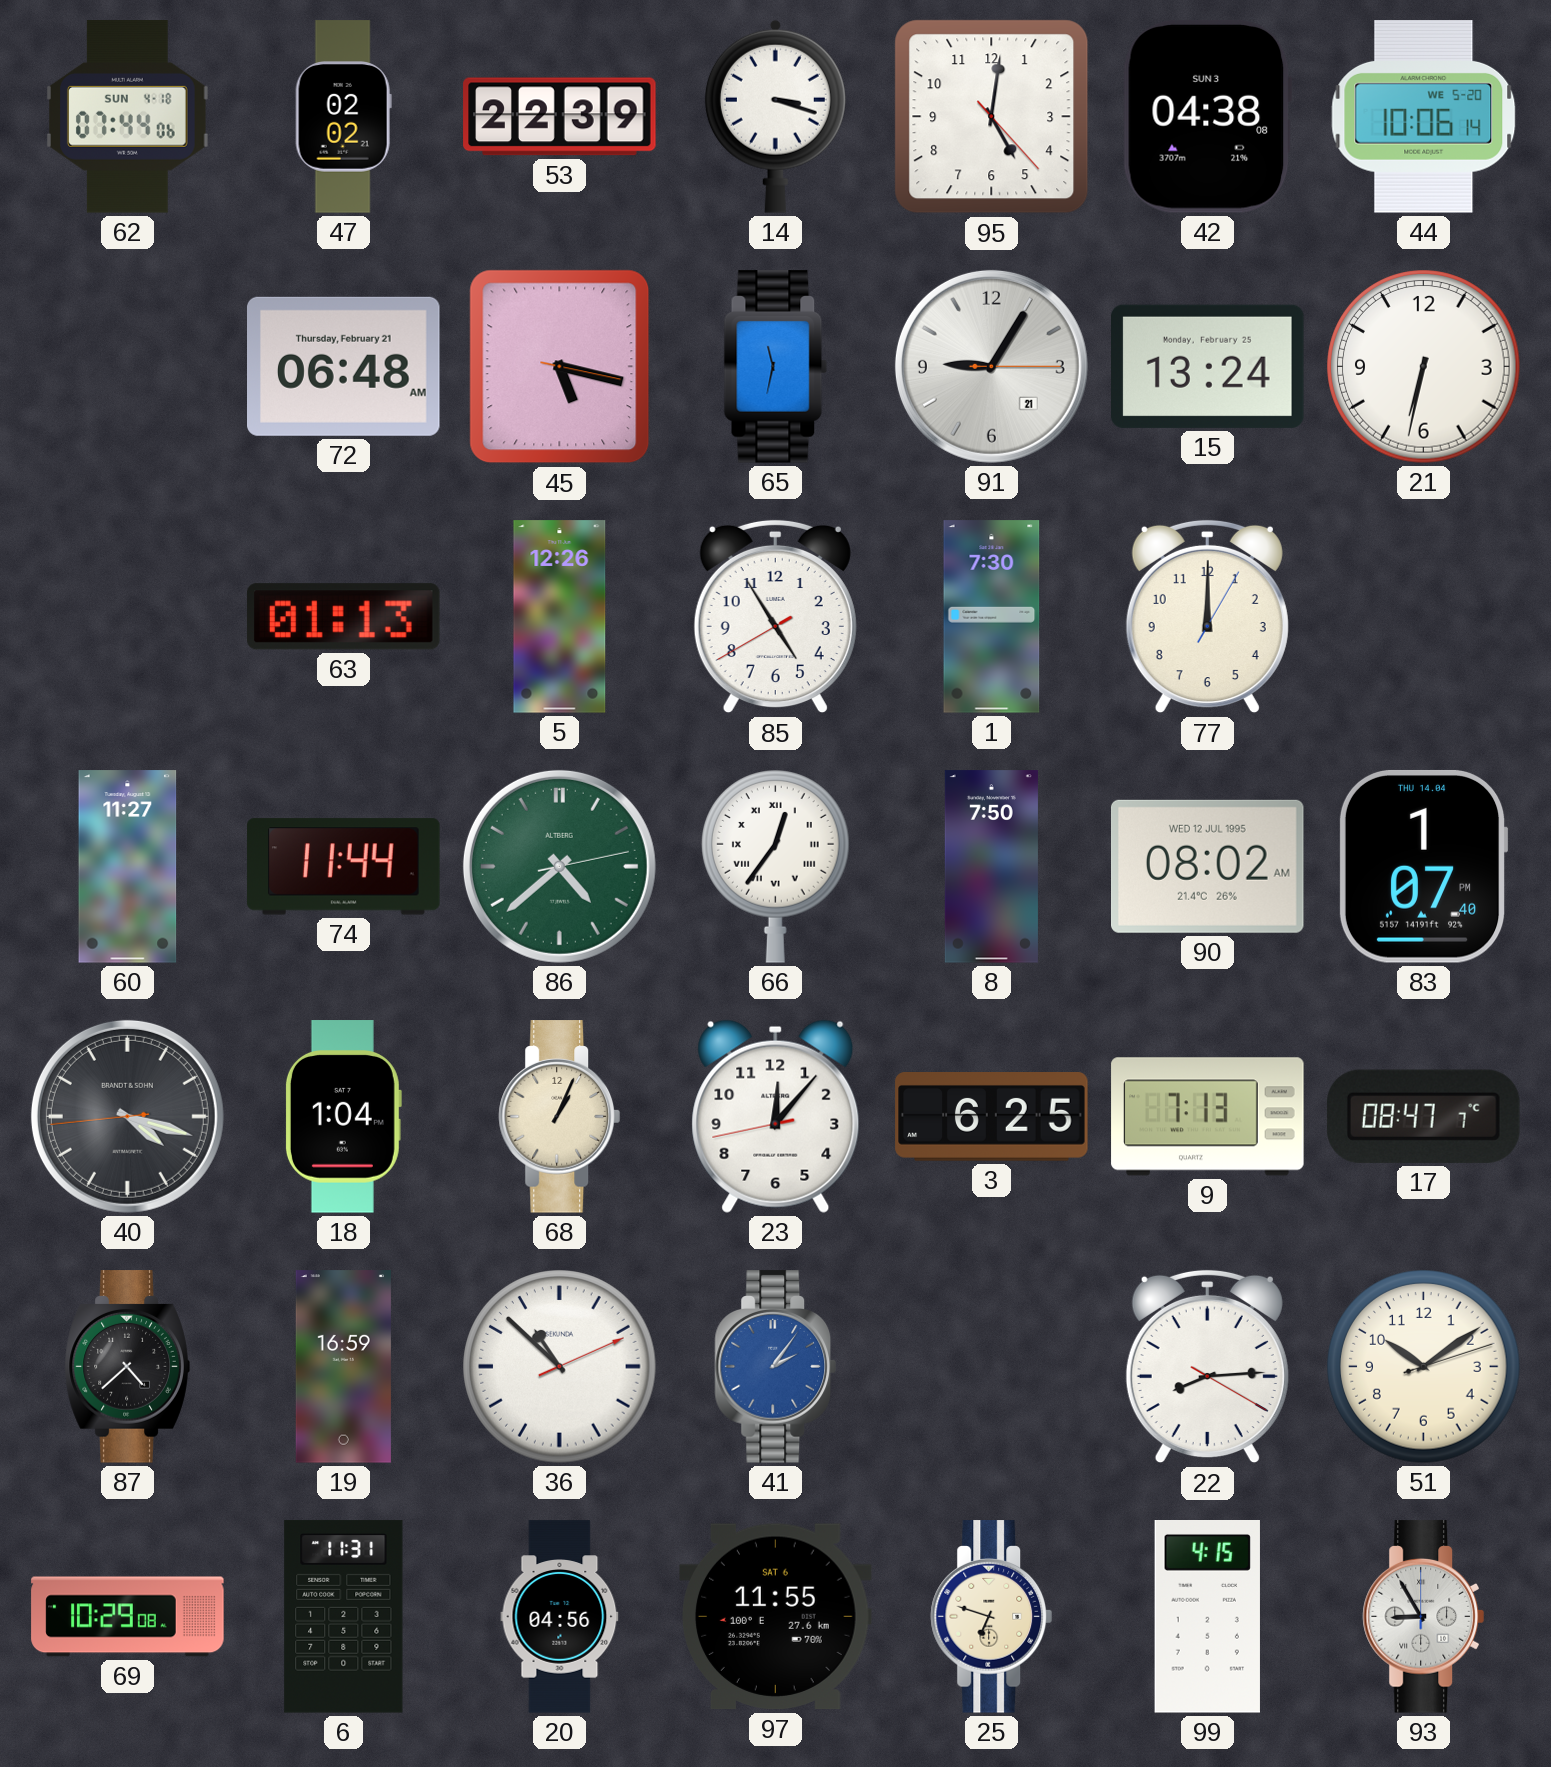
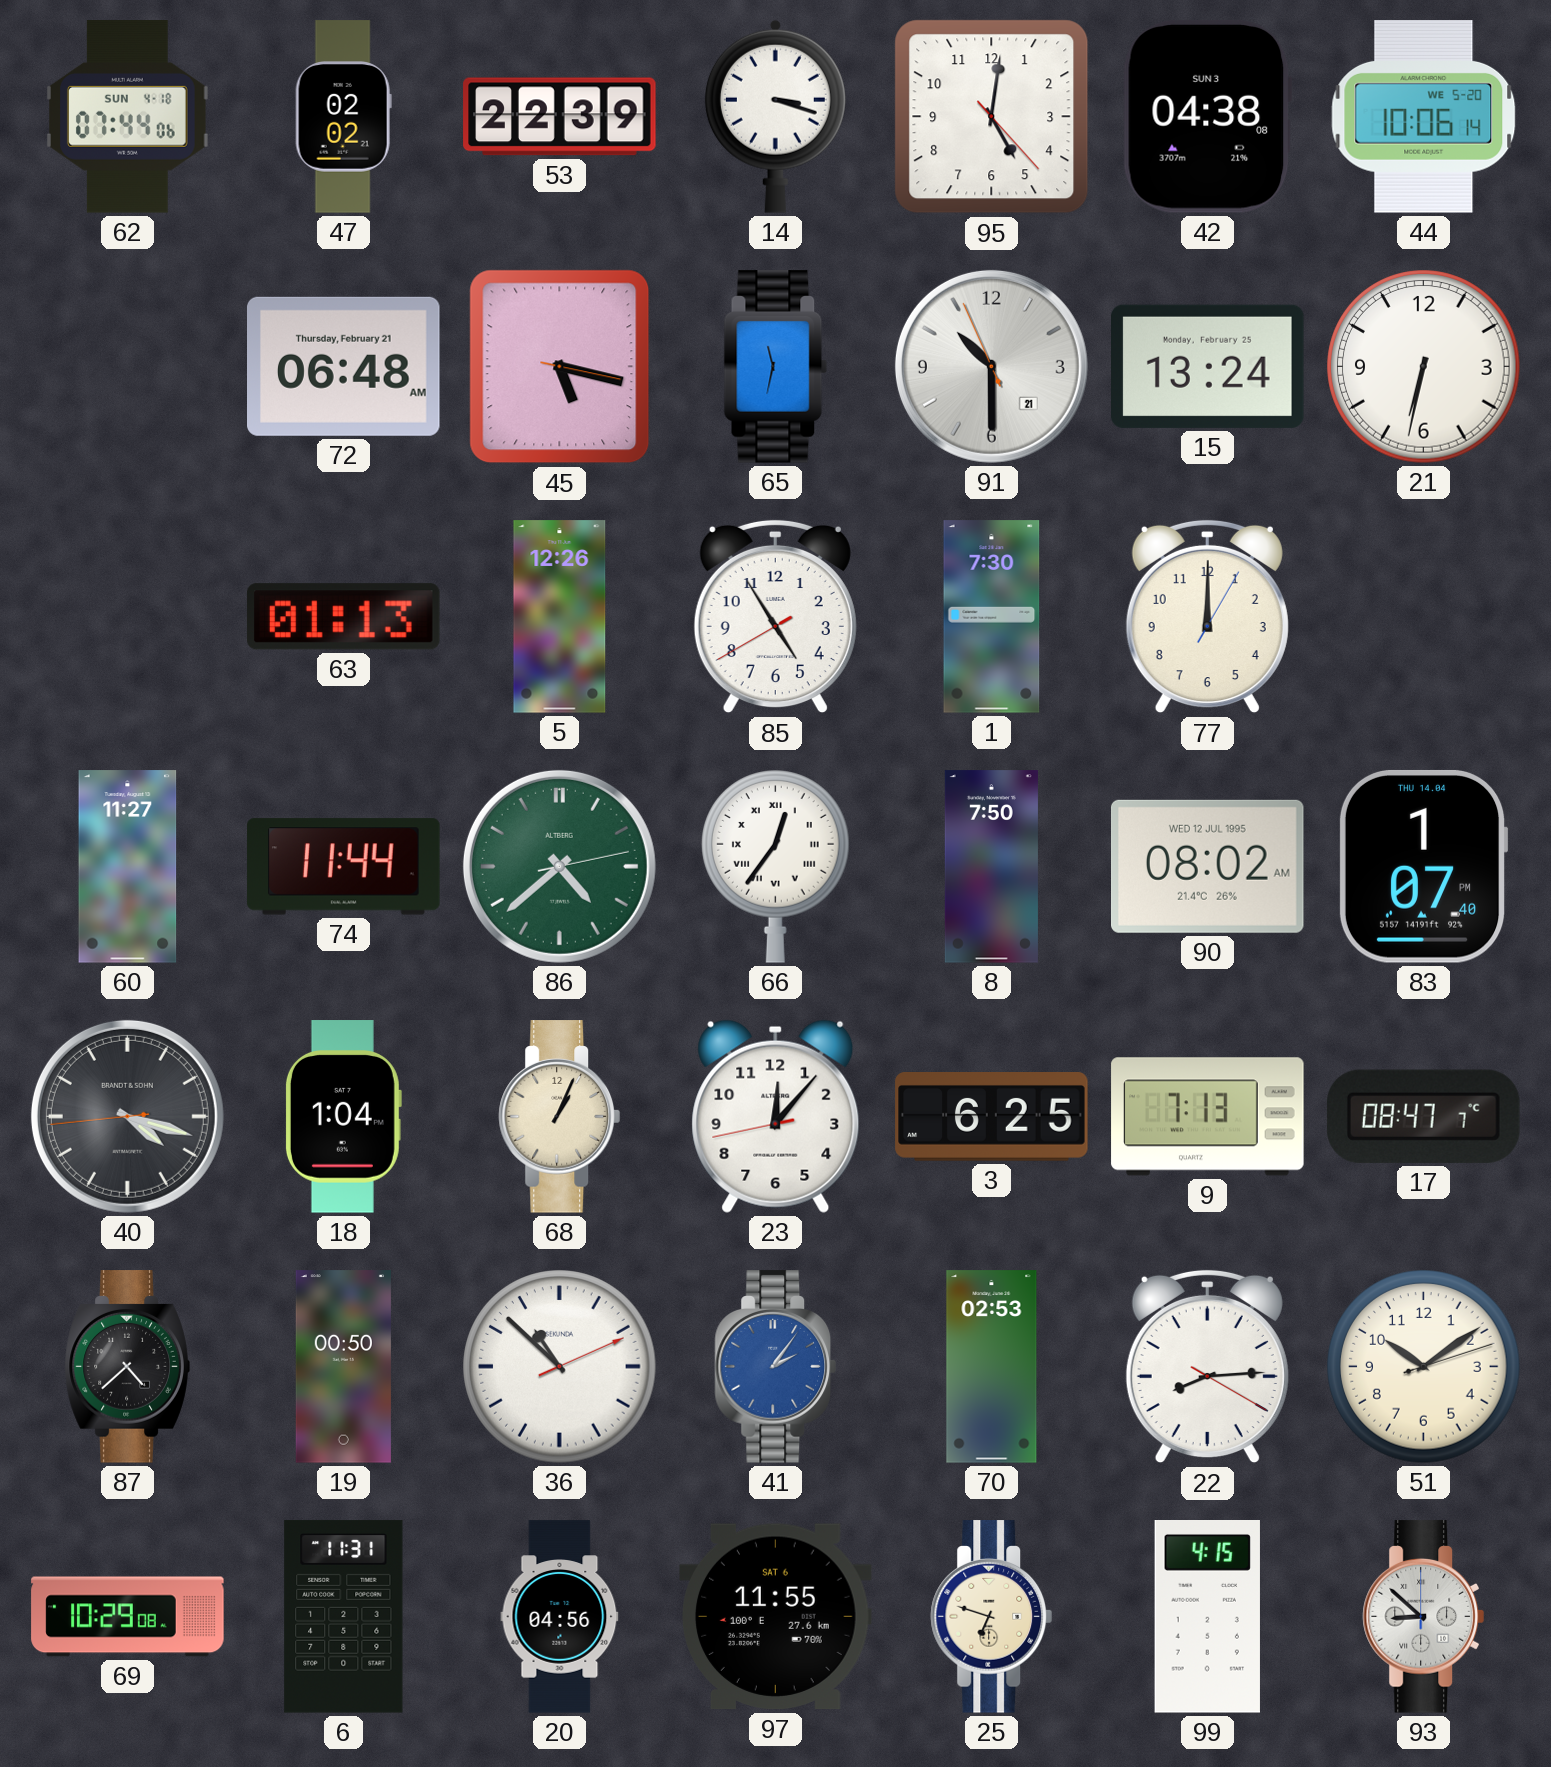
91: 9:05 -> 10:29 (991, 366)
19: 16:59 -> 00:50 (343, 1367)
70: none -> 02:53 (992, 1367)
93: 8:55 -> 8:52 (1424, 1617)
